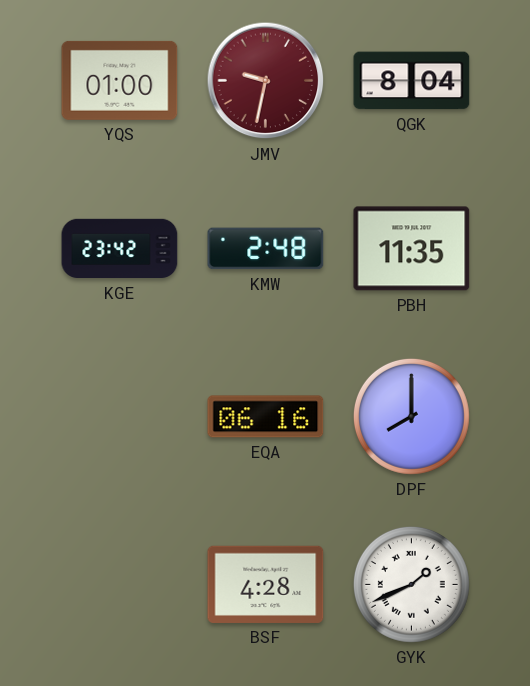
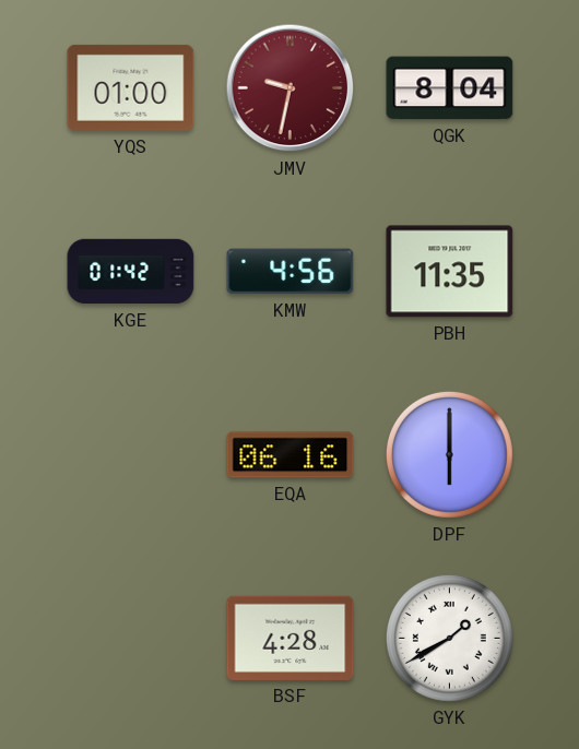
KGE: 23:42 -> 01:42 (131, 272)
KMW: 2:48 -> 4:56 (291, 272)
DPF: 8:00 -> 6:00 (449, 454)
GYK: 1:41 -> 1:40 (449, 638)
